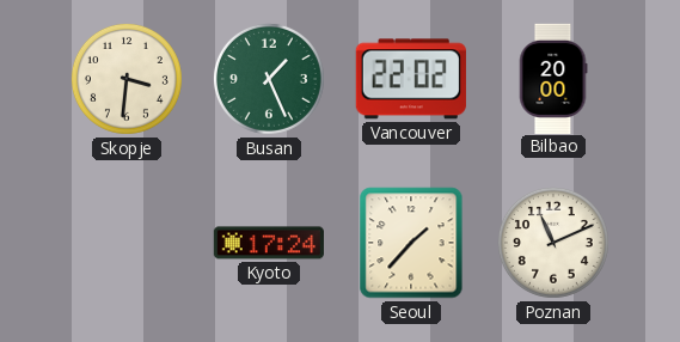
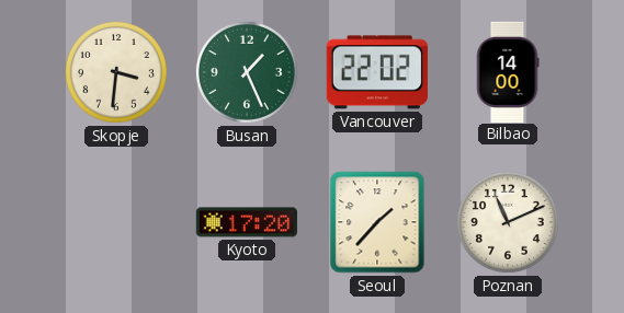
Bilbao: 20:00 -> 14:00 (508, 71)
Kyoto: 17:24 -> 17:20 (247, 222)
